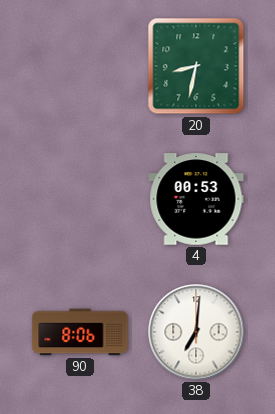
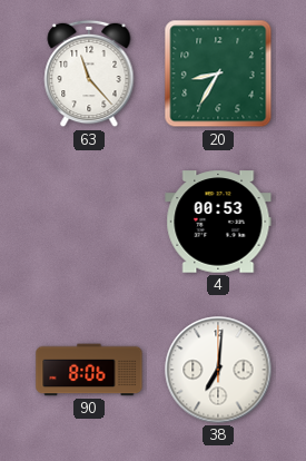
63: none -> 11:23 (89, 73)
20: 8:32 -> 8:35 (218, 73)
